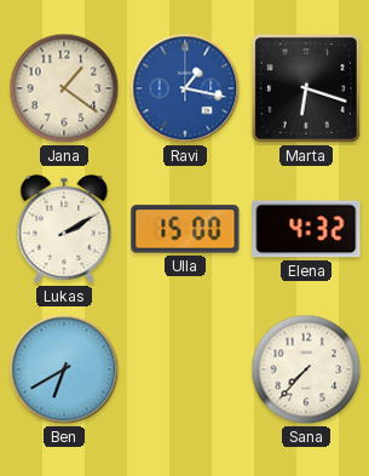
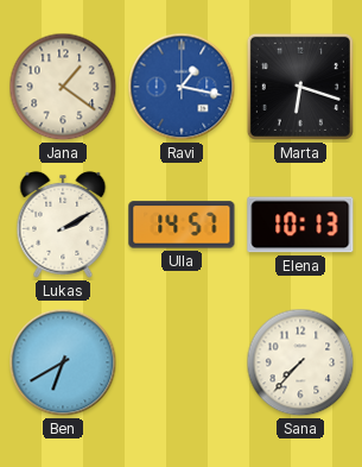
Ulla: 15:00 -> 14:57 (182, 225)
Elena: 4:32 -> 10:13 (300, 225)
